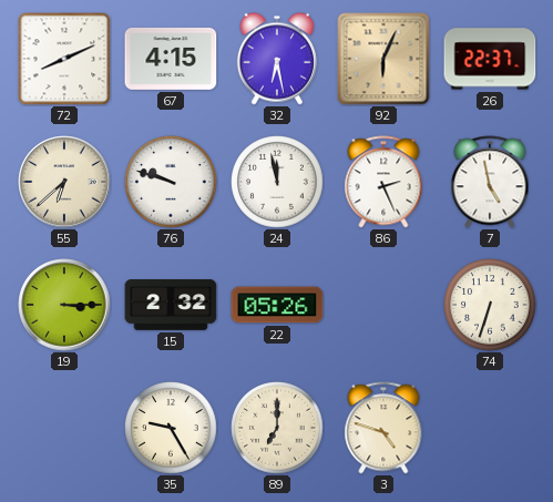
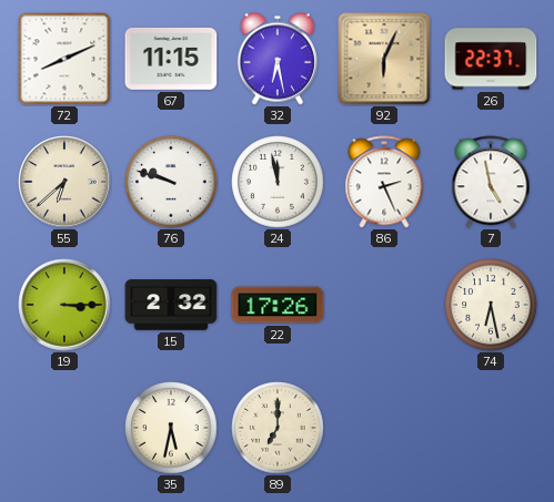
67: 4:15 -> 11:15 (171, 59)
22: 05:26 -> 17:26 (278, 305)
74: 6:33 -> 6:28 (491, 305)
35: 9:25 -> 5:32 (171, 428)
3: 4:48 -> none (383, 428)
